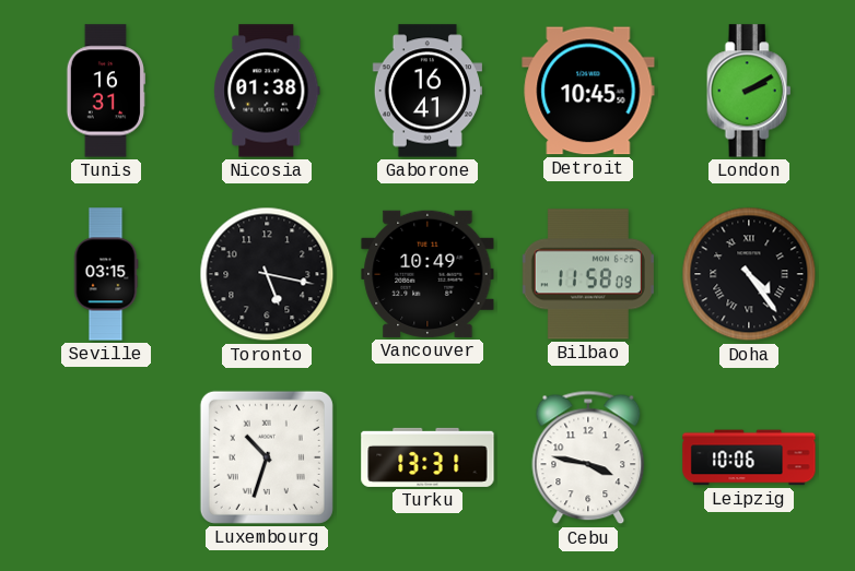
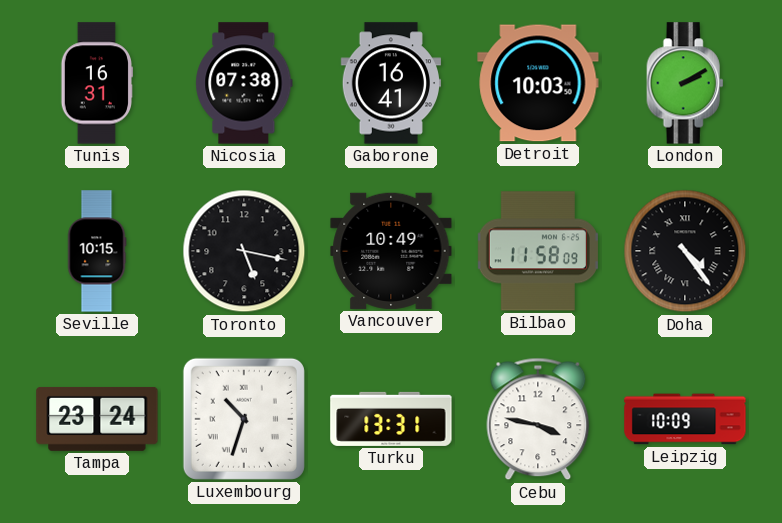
Nicosia: 01:38 -> 07:38 (244, 83)
Detroit: 10:45 -> 10:03 (538, 83)
Seville: 03:15 -> 10:15 (97, 251)
Tampa: none -> 23:24 (97, 419)
Leipzig: 10:06 -> 10:09 (685, 419)
